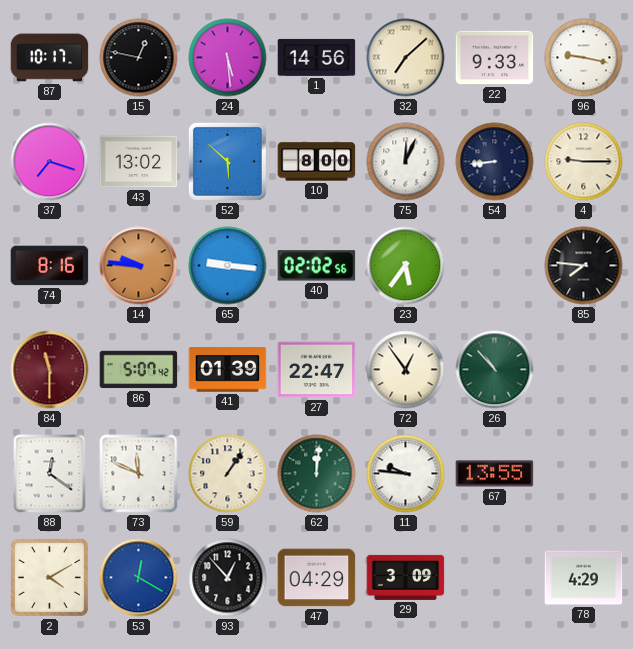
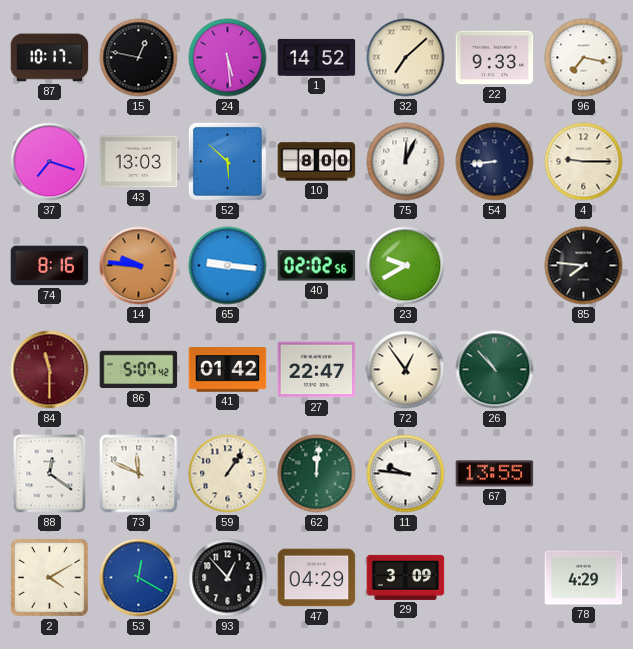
1: 14:56 -> 14:52 (317, 57)
96: 9:17 -> 7:17 (584, 58)
43: 13:02 -> 13:03 (139, 162)
23: 5:36 -> 9:40 (406, 266)
41: 01:39 -> 01:42 (228, 370)
